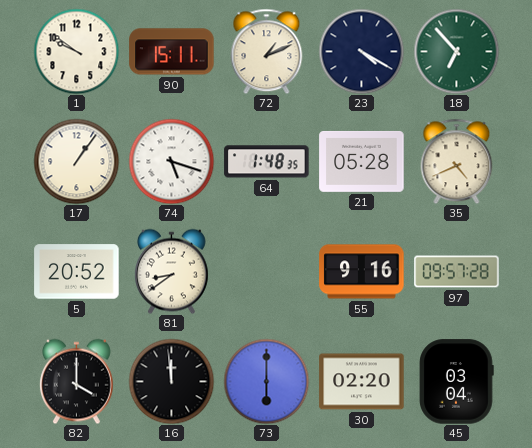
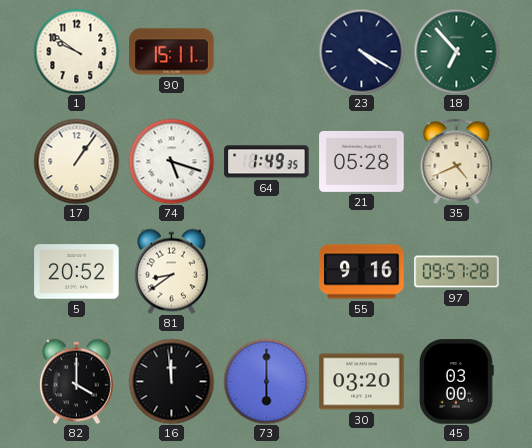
72: 1:11 -> none (267, 51)
64: 1:48 -> 1:49 (267, 162)
30: 02:20 -> 03:20 (362, 382)
45: 03:04 -> 03:00 (456, 382)
